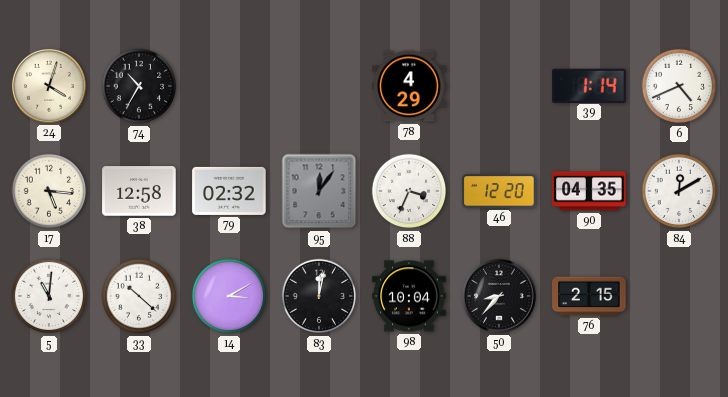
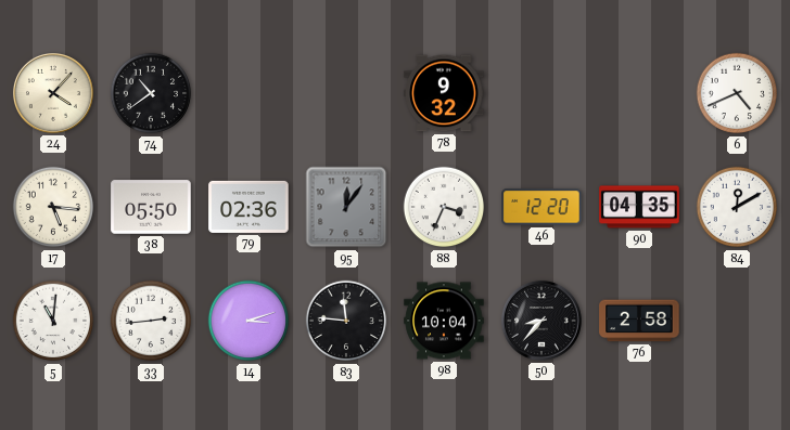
24: 4:03 -> 4:07 (53, 93)
74: 10:35 -> 10:39 (151, 93)
78: 4:29 -> 9:32 (444, 93)
39: 1:14 -> none (589, 85)
38: 12:58 -> 05:50 (151, 207)
79: 02:32 -> 02:36 (249, 207)
33: 10:22 -> 2:44 (151, 321)
14: 3:10 -> 3:12 (249, 321)
83: 12:02 -> 11:46 (346, 321)
76: 2:15 -> 2:58 (639, 321)
